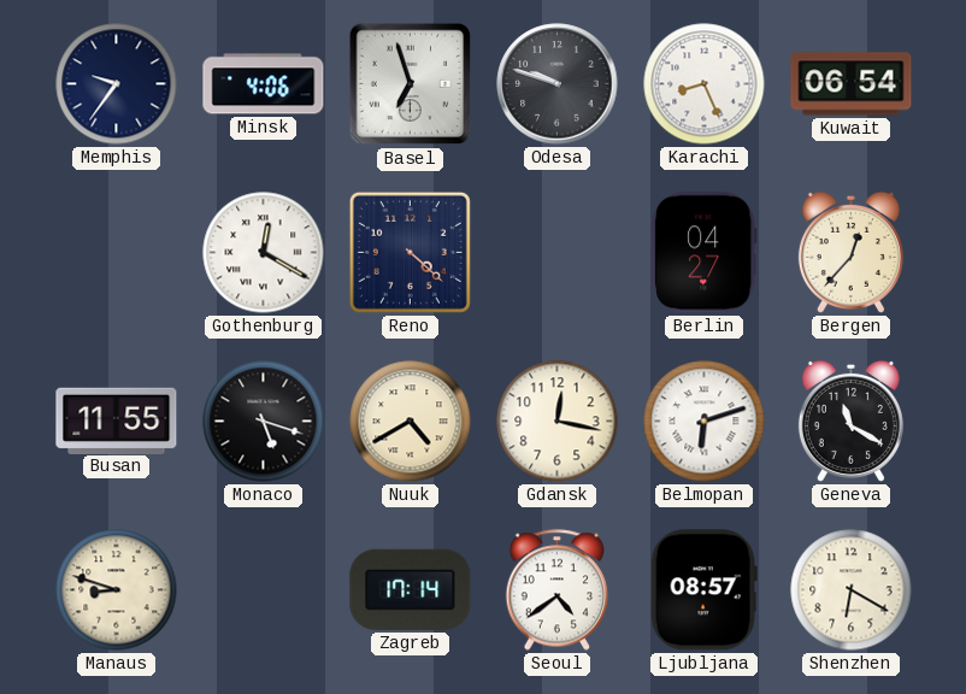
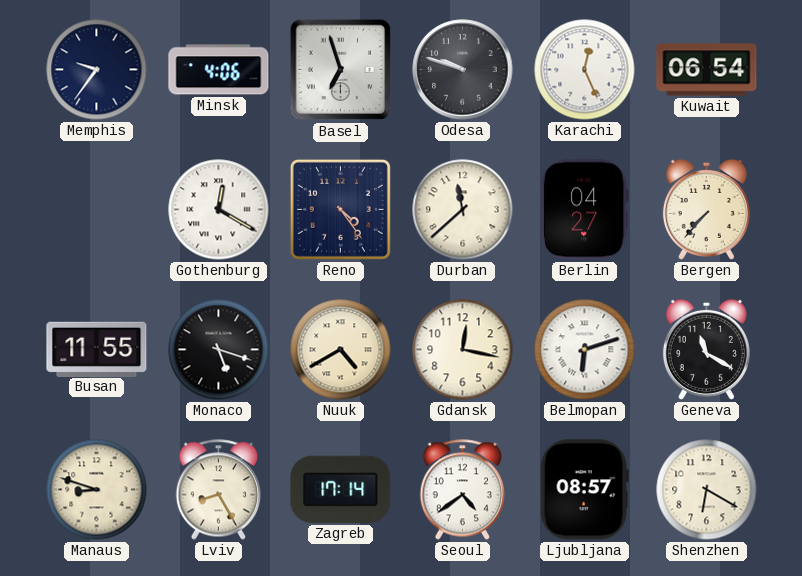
Karachi: 8:26 -> 12:26 (585, 70)
Reno: 4:22 -> 4:24 (340, 209)
Durban: none -> 11:38 (463, 210)
Bergen: 12:37 -> 7:37 (706, 209)
Lviv: none -> 8:25 (218, 490)
